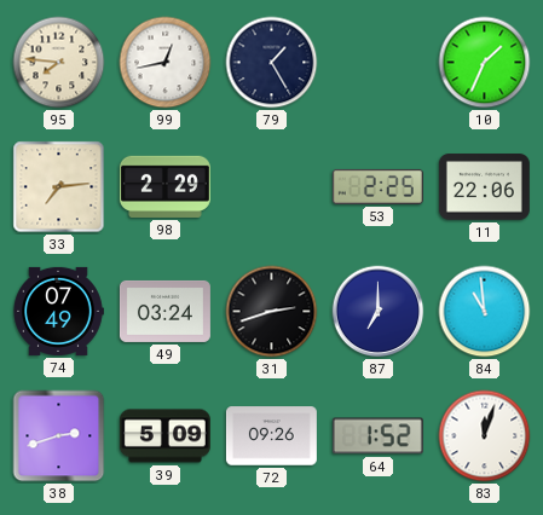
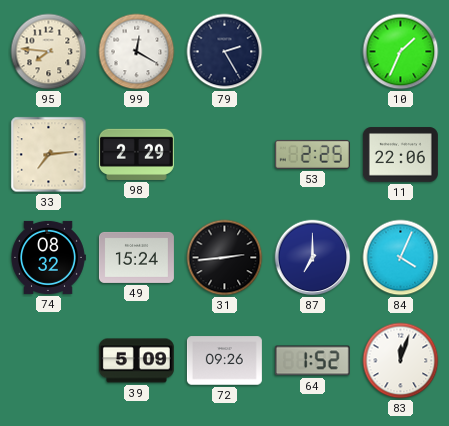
99: 12:43 -> 12:20 (137, 52)
79: 1:25 -> 2:25 (225, 52)
74: 07:49 -> 08:32 (48, 257)
49: 03:24 -> 15:24 (136, 257)
31: 2:42 -> 2:44 (225, 258)
84: 10:59 -> 4:04 (401, 258)
38: 2:42 -> none (59, 436)
